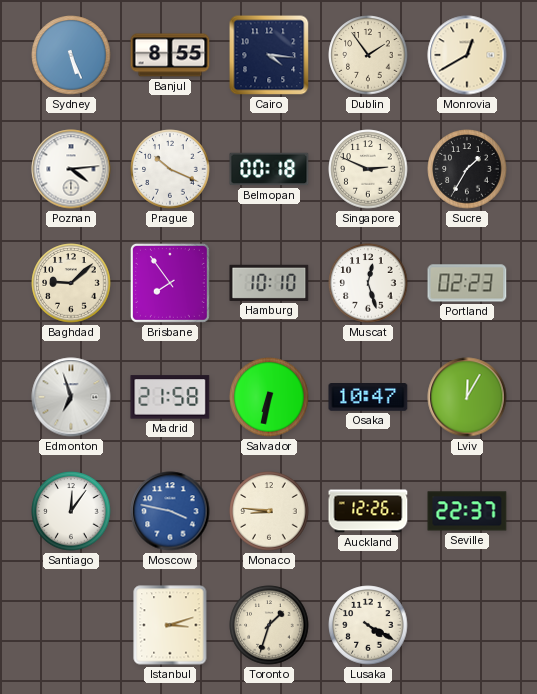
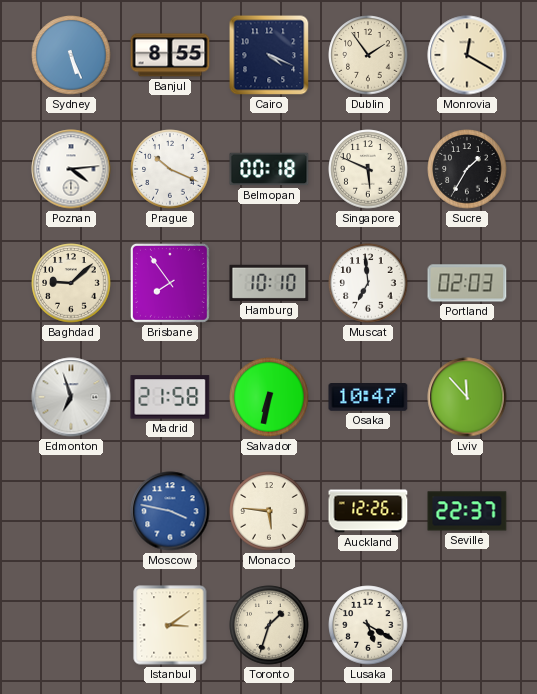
Cairo: 4:16 -> 4:19 (269, 55)
Monrovia: 12:40 -> 12:20 (467, 55)
Singapore: 2:49 -> 5:49 (368, 169)
Muscat: 12:27 -> 6:59 (368, 283)
Portland: 02:23 -> 02:03 (467, 283)
Lviv: 12:05 -> 11:53 (467, 397)
Santiago: 12:06 -> none (71, 511)
Monaco: 8:46 -> 5:46 (269, 511)
Istanbul: 3:12 -> 3:09 (170, 625)
Lusaka: 4:20 -> 5:20 (368, 625)
